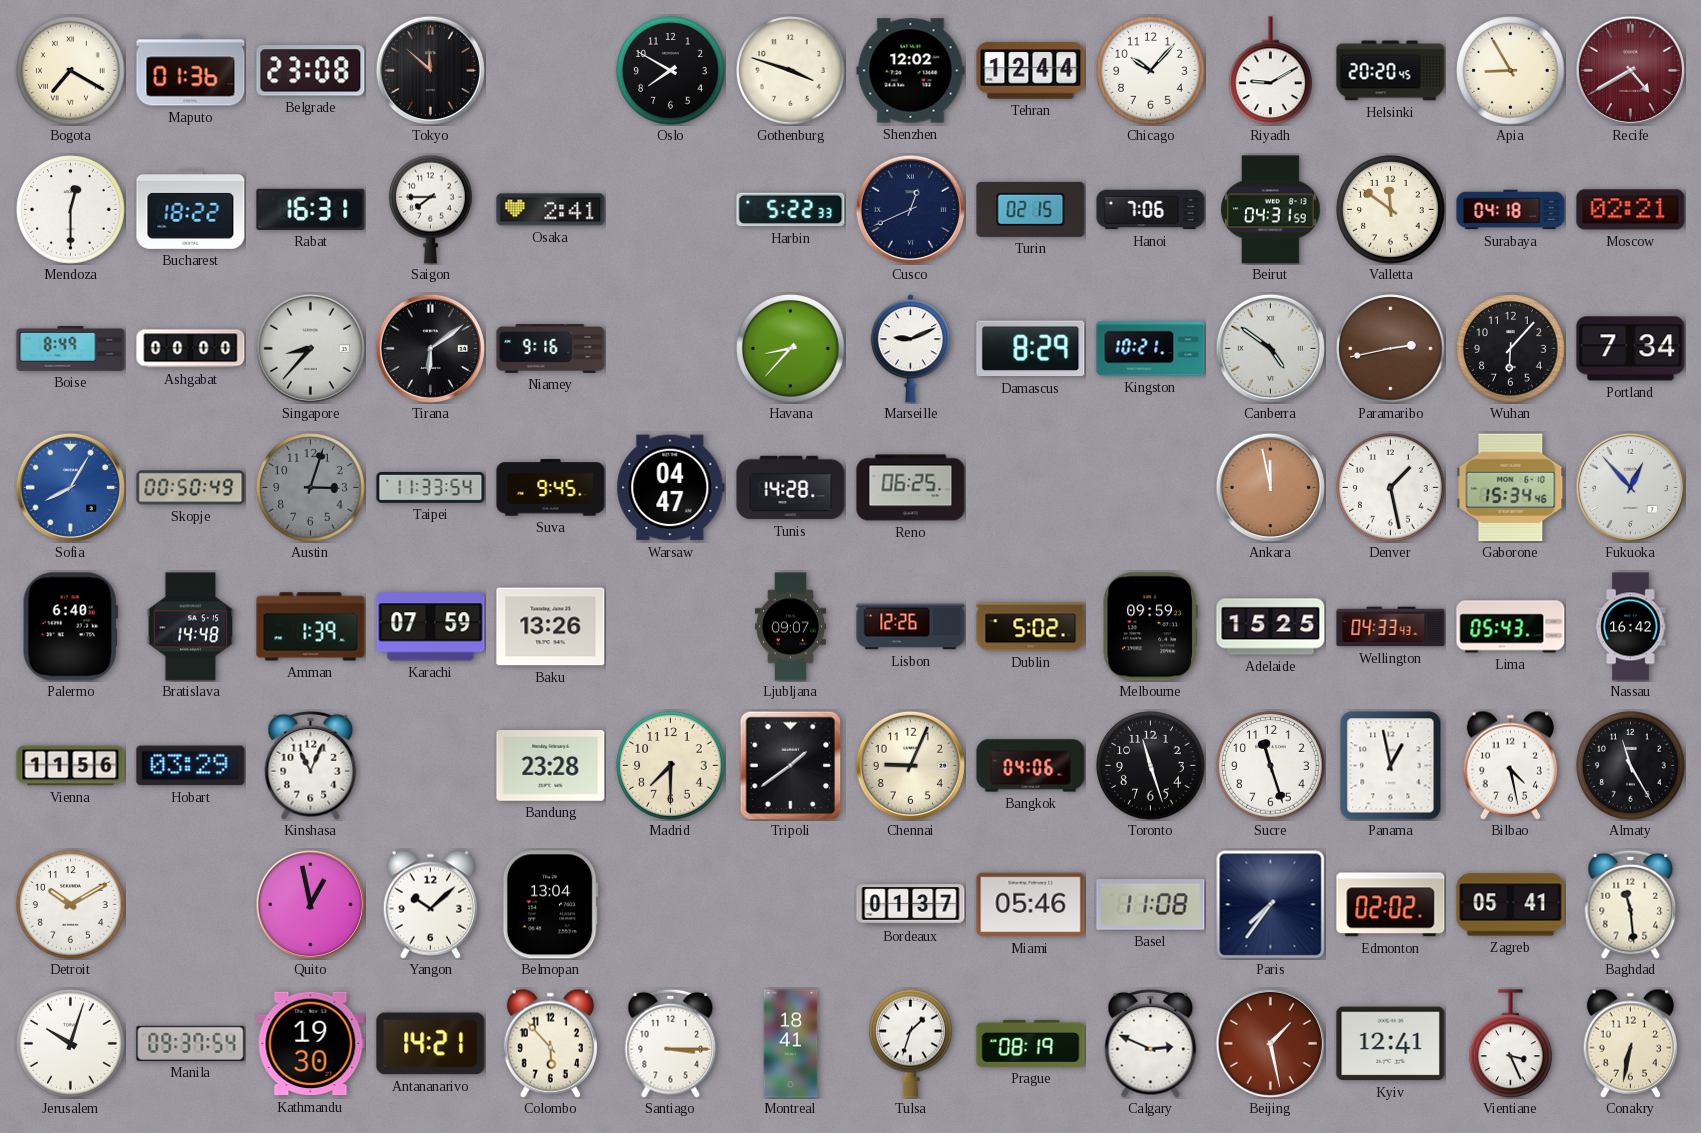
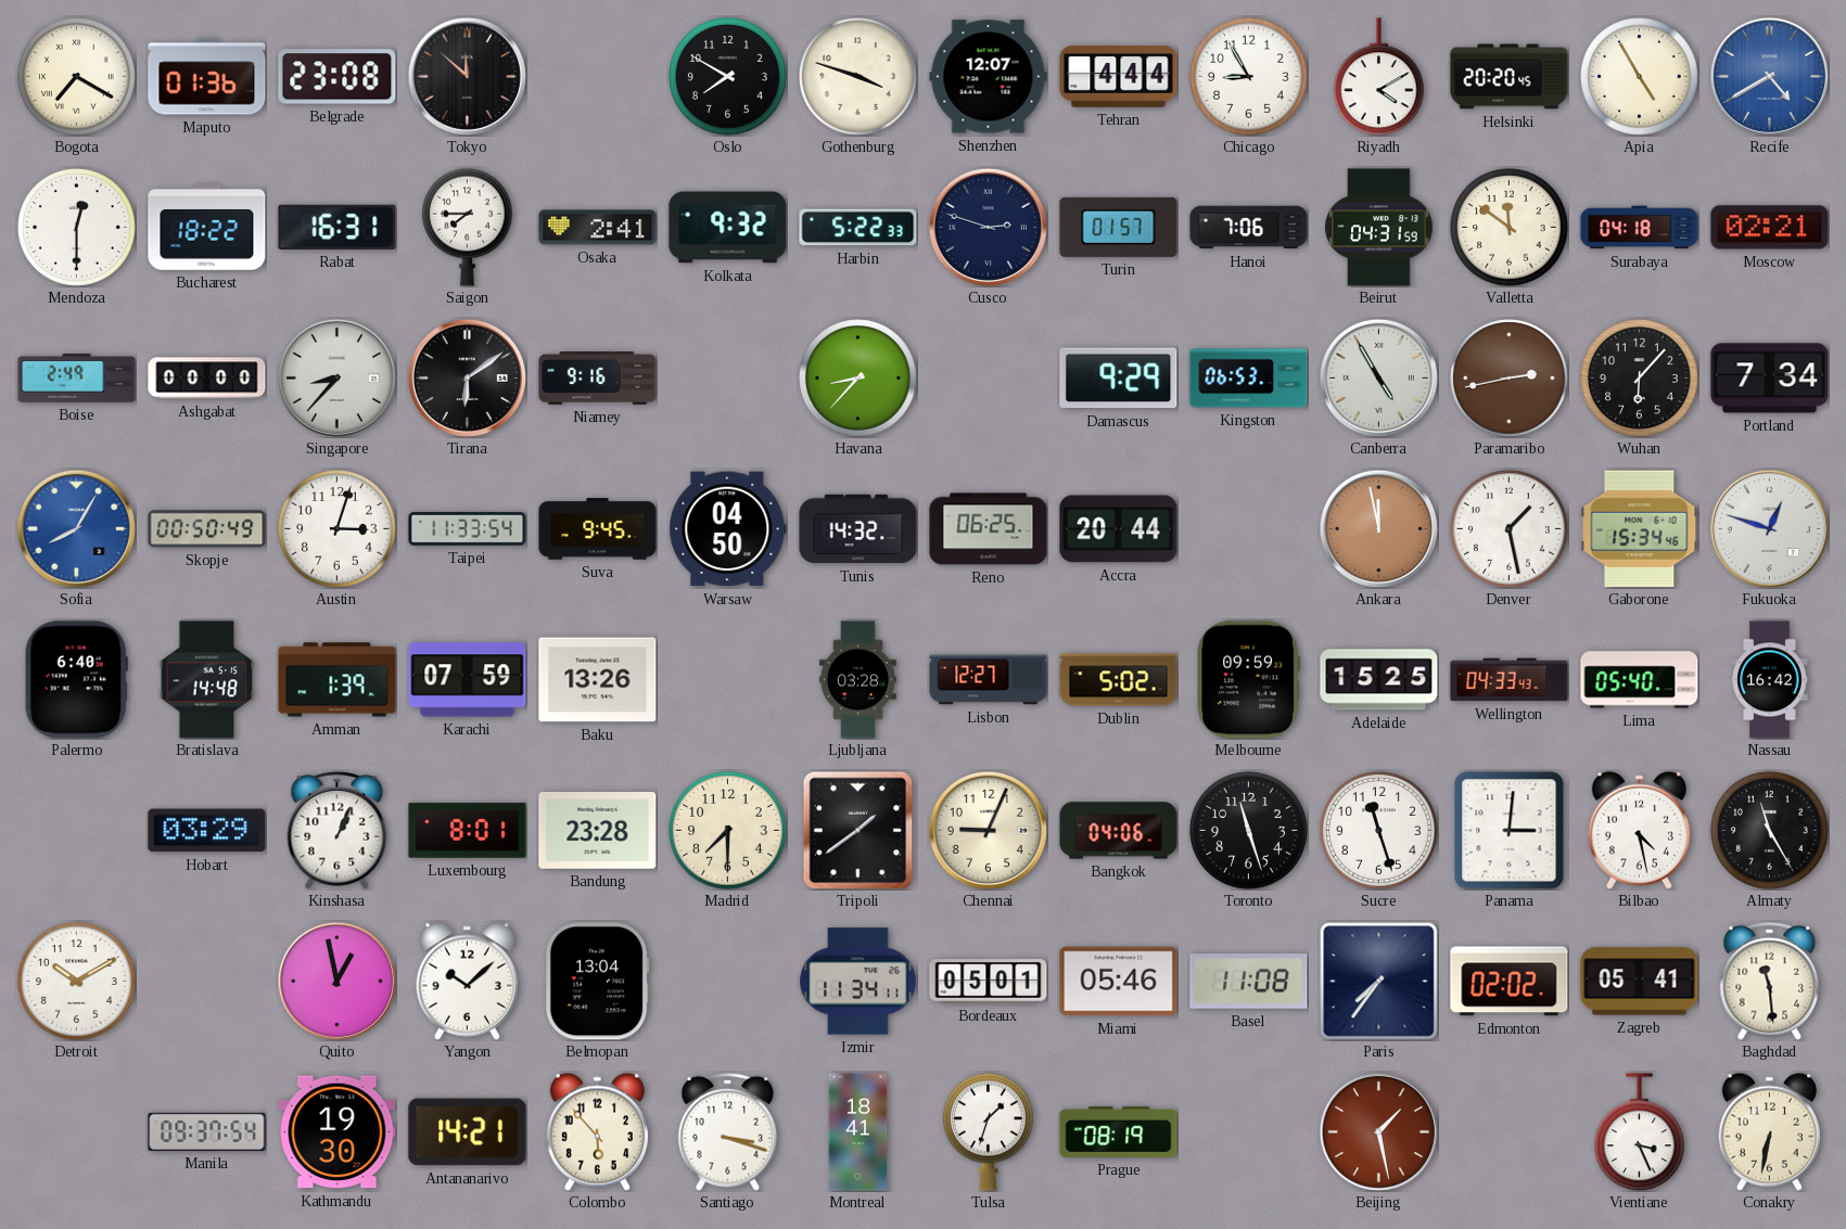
Shenzhen: 12:02 -> 12:07 (989, 77)
Tehran: 12:44 -> 4:44 (1119, 77)
Chicago: 10:07 -> 8:55 (1249, 77)
Riyadh: 9:10 -> 4:10 (1379, 77)
Apia: 8:55 -> 4:55 (1640, 77)
Recife dial: burgundy -> blue (1769, 76)
Kolkata: none -> 9:32 (728, 228)
Cusco: 12:41 -> 2:48 (988, 227)
Turin: 02:15 -> 01:57 (1119, 227)
Boise: 8:49 -> 2:49 (77, 379)
Marseille: 9:11 -> none (910, 349)
Damascus: 8:29 -> 9:29 (1119, 379)
Kingston: 10:21 -> 06:53 (1249, 379)
Canberra: 4:51 -> 4:55 (1378, 377)
Austin dial: grey -> white (338, 529)
Warsaw: 04:47 -> 04:50 (728, 529)
Tunis: 14:28 -> 14:32 (858, 529)
Accra: none -> 20:44 (1119, 529)
Fukuoka: 12:53 -> 12:48 (1769, 528)
Ljubljana: 09:07 -> 03:28 (857, 680)
Lisbon: 12:26 -> 12:27 (989, 680)
Lima: 05:43 -> 05:40 (1640, 680)
Vienna: 11:56 -> none (71, 766)
Kinshasa: 11:04 -> 1:04 (338, 830)
Luxembourg: none -> 8:01 (468, 831)
Panama: 12:58 -> 3:01 (1510, 831)
Izmir: none -> 11:34 (858, 982)
Bordeaux: 01:37 -> 05:01 (989, 982)
Jerusalem: 10:03 -> none (71, 1044)
Santiago: 3:15 -> 3:18 (728, 1131)
Calgary: 2:49 -> none (1151, 1043)
Kyiv: 12:41 -> none (1391, 1044)
